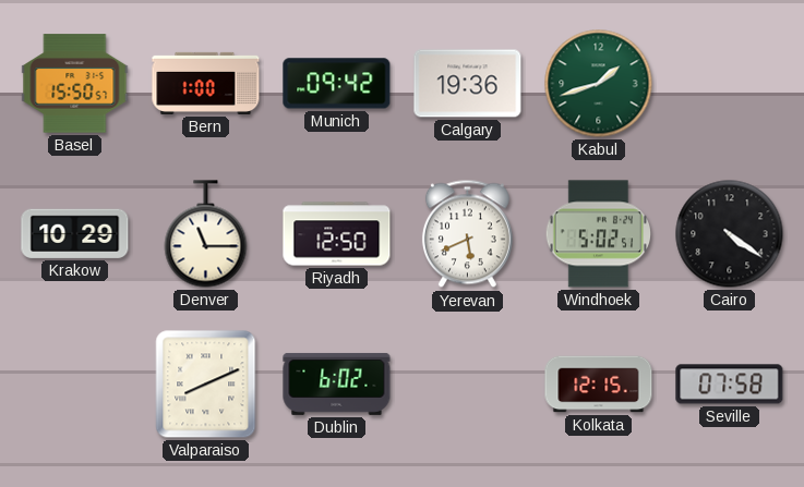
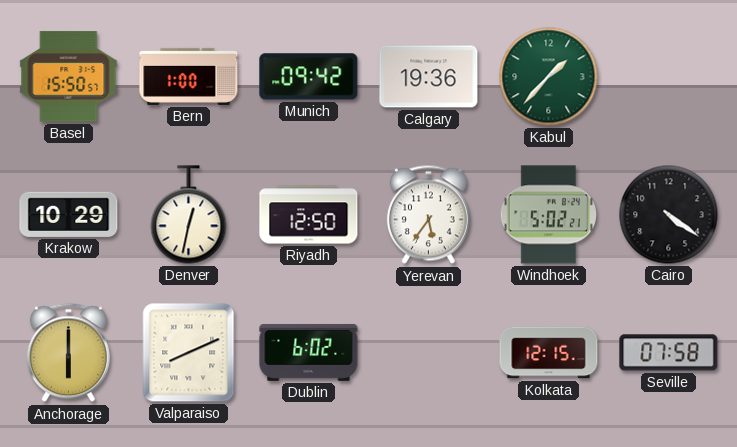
Kabul: 1:42 -> 1:37 (549, 77)
Denver: 11:15 -> 12:32 (189, 215)
Yerevan: 5:41 -> 5:36 (428, 215)
Windhoek: 5:02:51 -> 5:02:21 (548, 215)
Anchorage: none -> 6:00 (68, 353)
